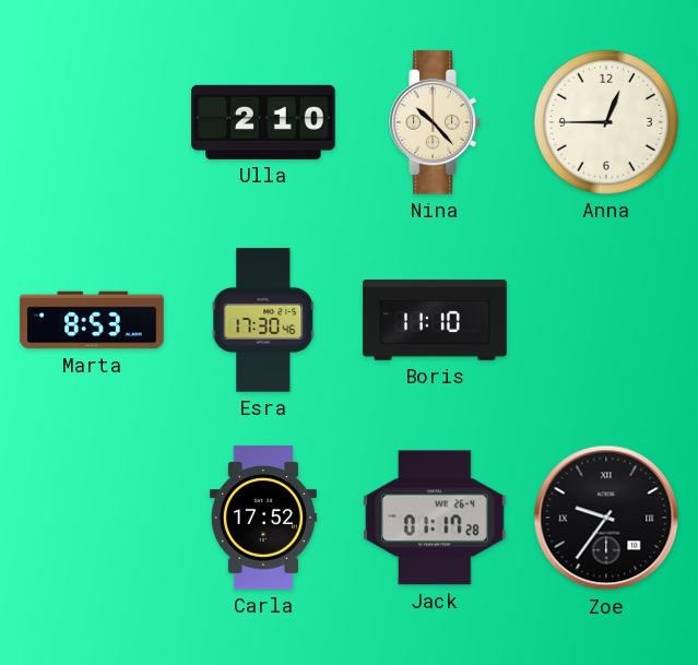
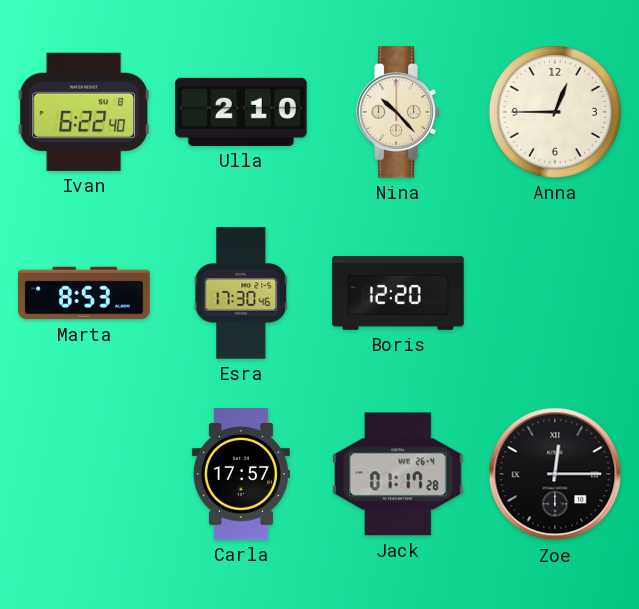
Ivan: none -> 6:22 (83, 112)
Boris: 11:10 -> 12:20 (398, 293)
Carla: 17:52 -> 17:57 (241, 474)
Zoe: 9:36 -> 12:15 (555, 474)
